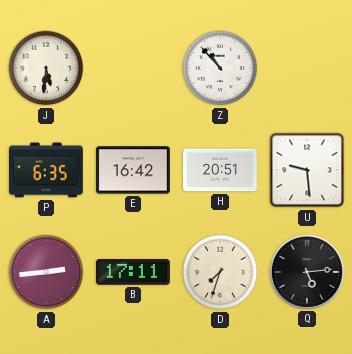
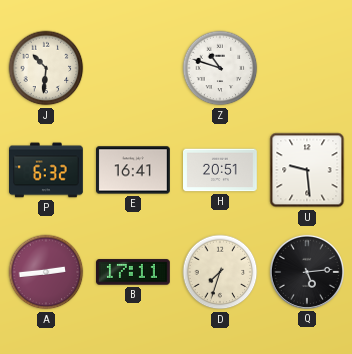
J: 5:31 -> 10:31 (46, 68)
Z: 10:53 -> 10:48 (220, 68)
P: 6:35 -> 6:32 (47, 170)
E: 16:42 -> 16:41 (134, 170)
